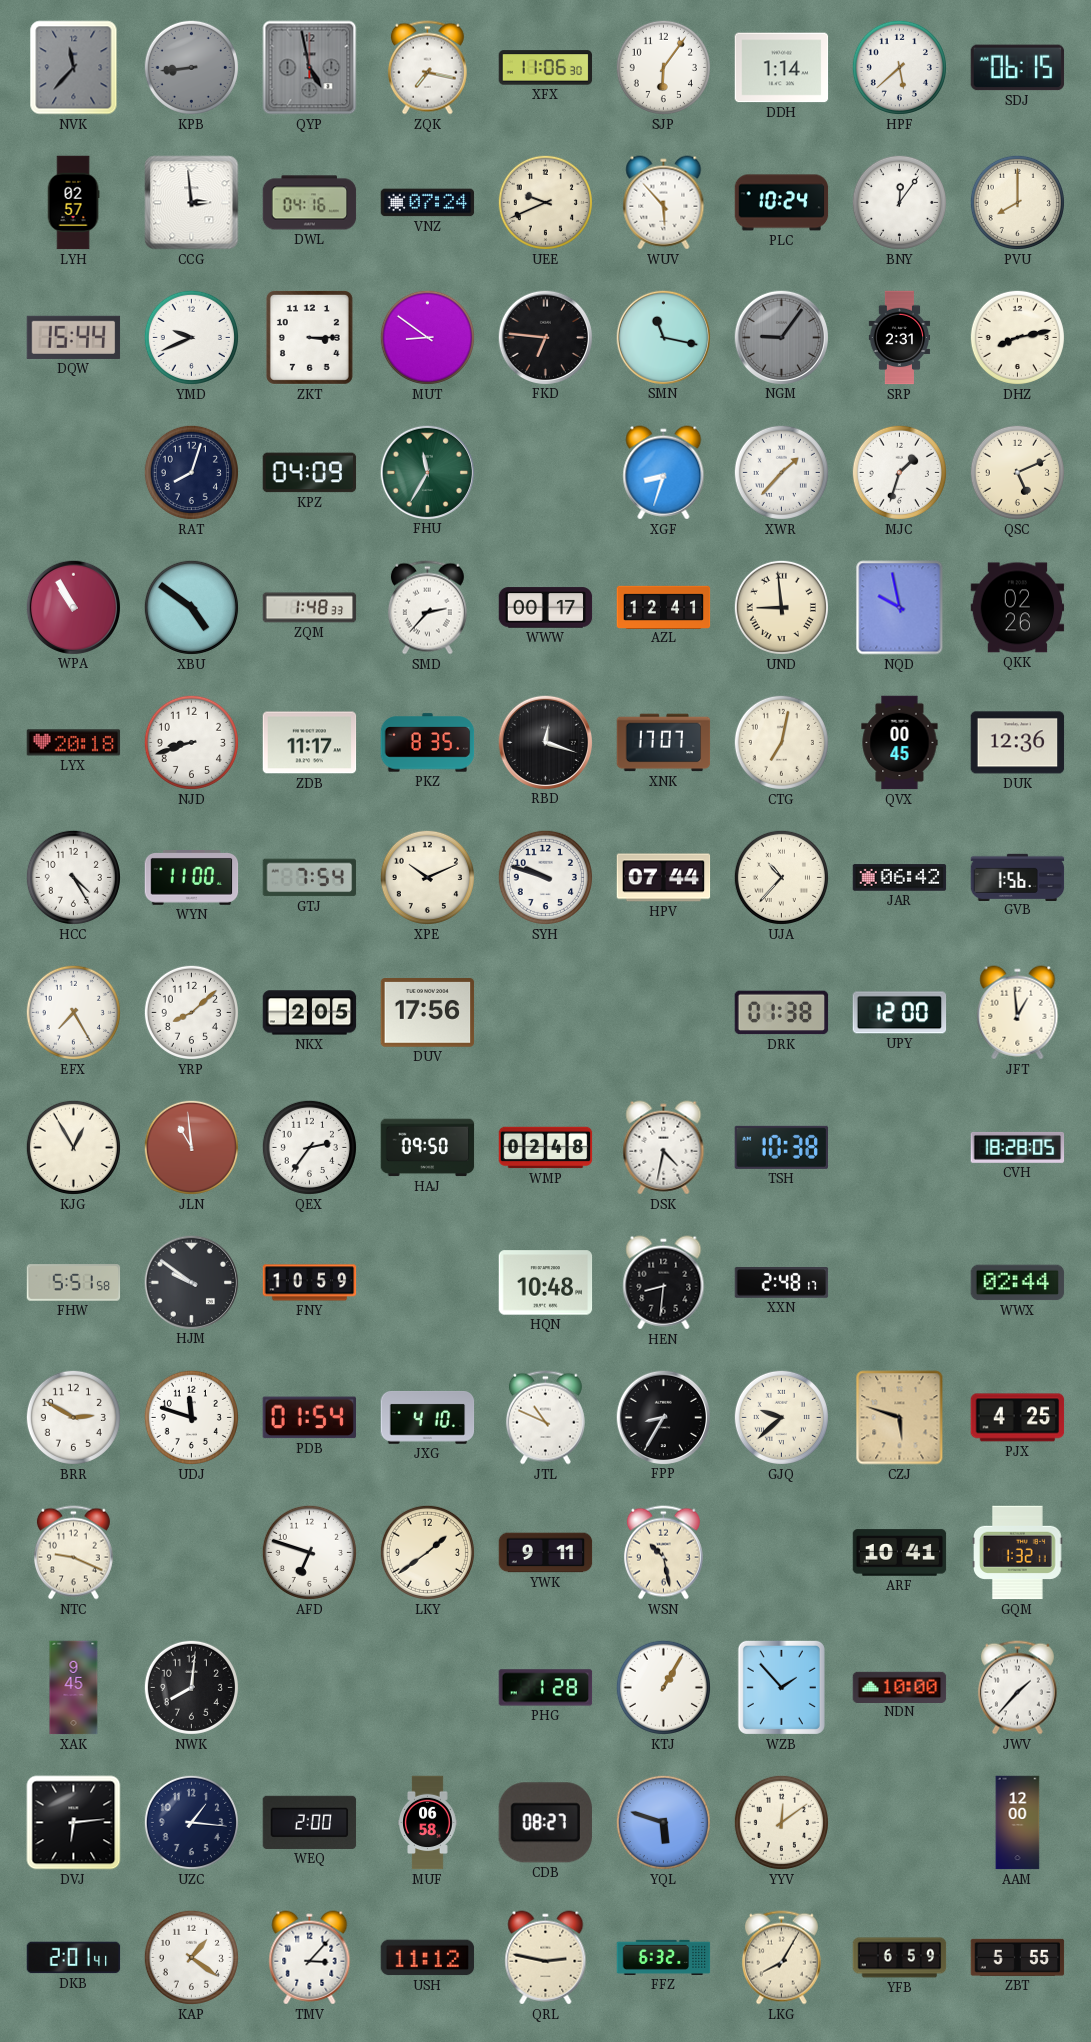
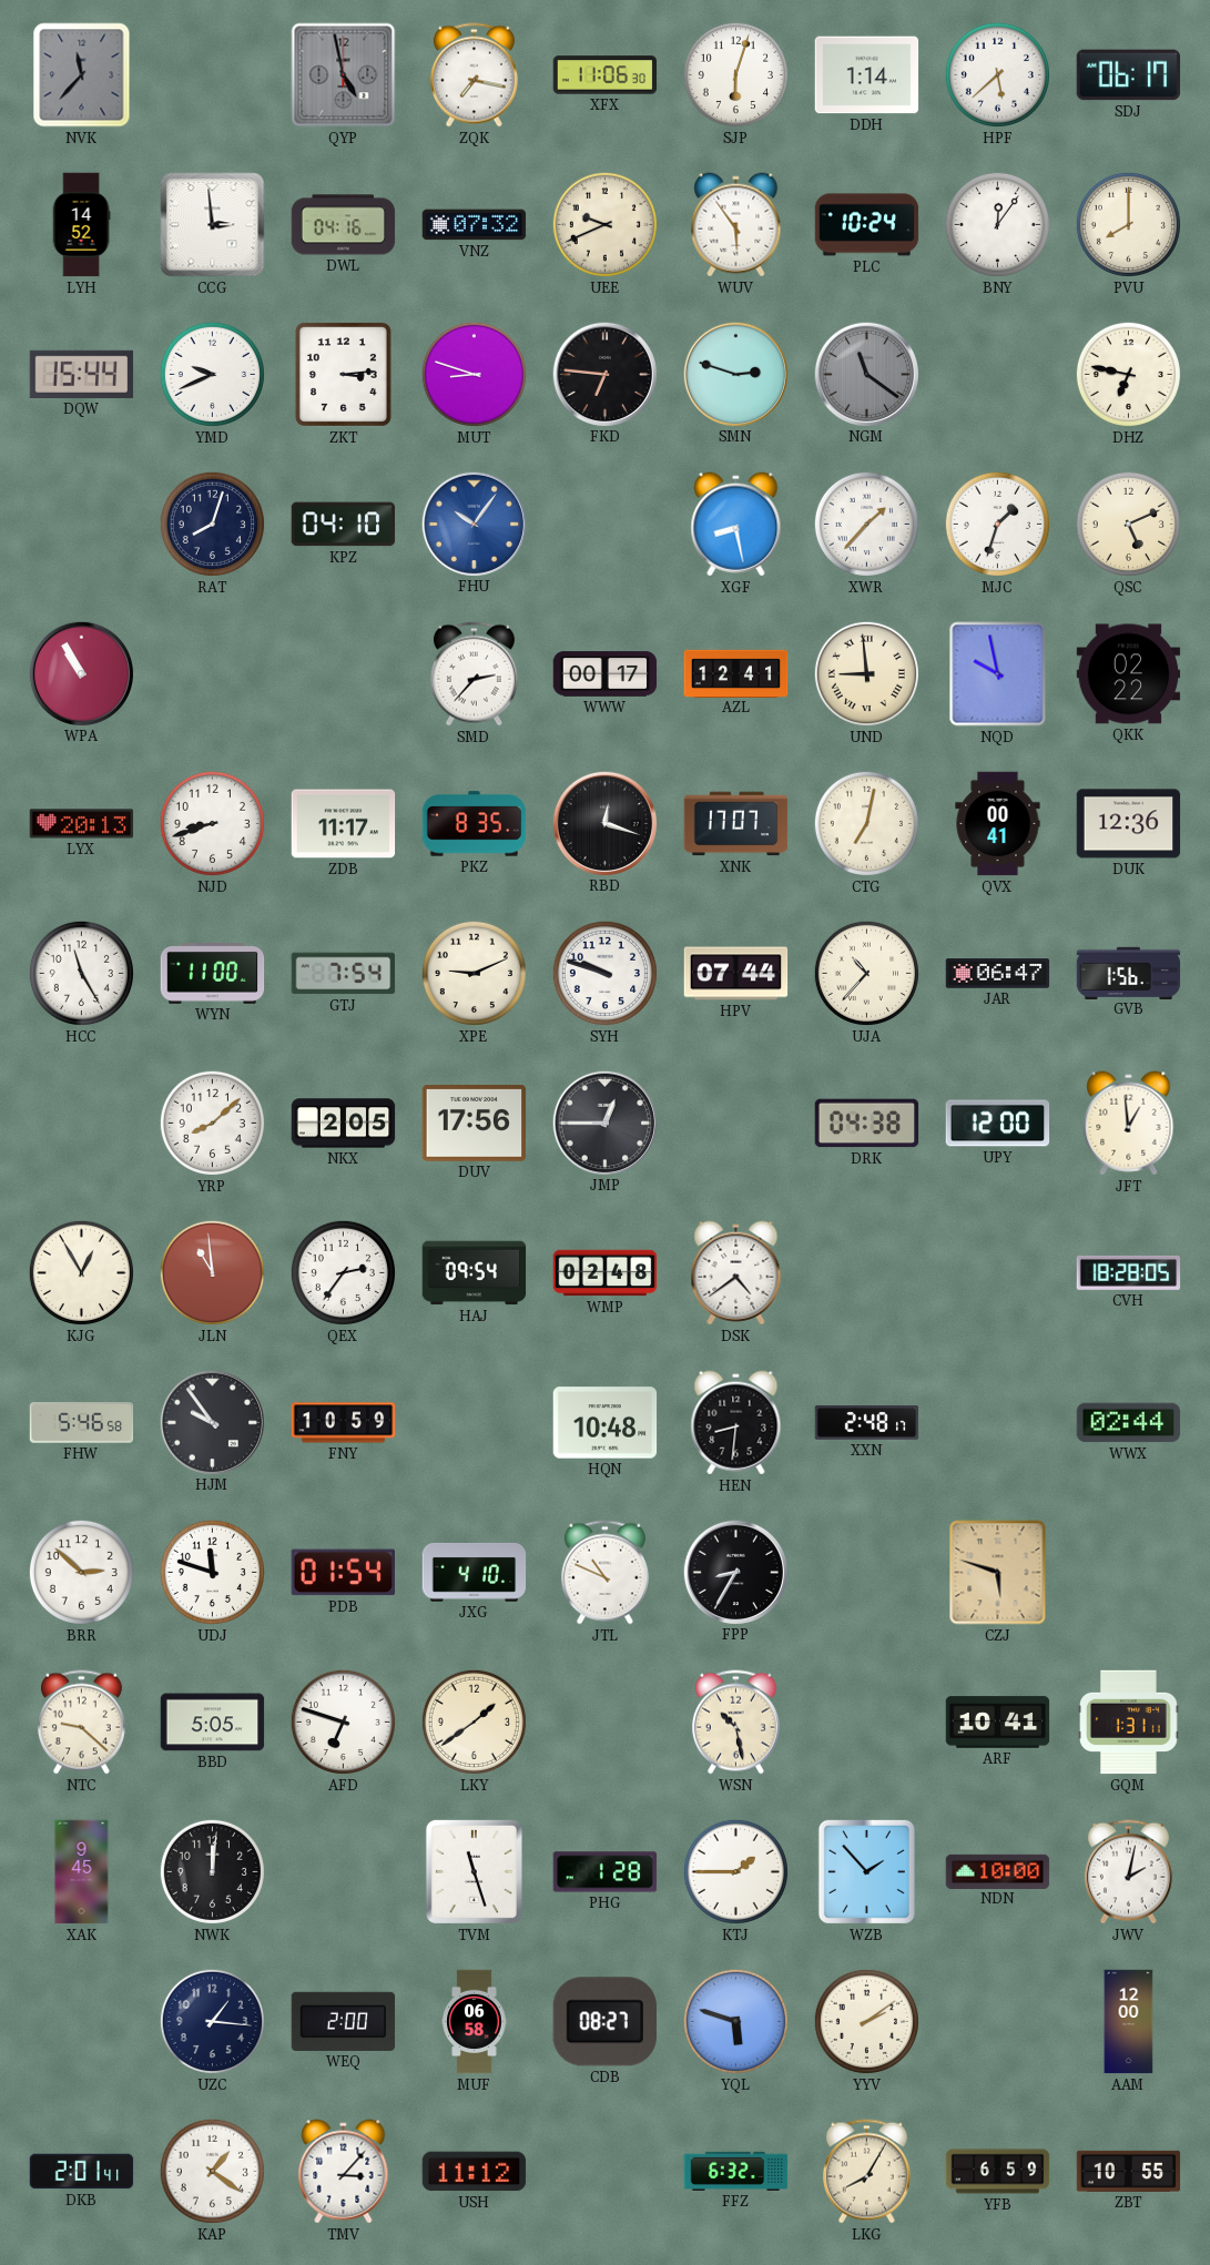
KPB: 8:44 -> none (191, 67)
SJP: 6:06 -> 6:03 (735, 74)
SDJ: 06:15 -> 06:17 (1129, 75)
LYH: 02:57 -> 14:52 (81, 225)
VNZ: 07:24 -> 07:32 (475, 225)
WUV: 5:53 -> 5:54 (736, 225)
ZKT: 3:15 -> 3:14 (343, 374)
MUT: 8:51 -> 8:48 (474, 374)
SMN: 11:17 -> 2:48 (735, 374)
NGM: 9:06 -> 11:21 (866, 374)
SRP: 2:31 -> none (900, 338)
DHZ: 8:13 -> 6:47 (1128, 374)
KPZ: 04:09 -> 04:10 (344, 525)
FHU: 11:35 -> 10:06 (474, 524)
FHU dial: green -> blue (474, 524)
XGF: 8:33 -> 8:28 (736, 525)
XBU: 4:51 -> none (191, 607)
ZQM: 1:48 -> none (310, 608)
QKK: 02:26 -> 02:22 (1129, 674)
LYX: 20:18 -> 20:13 (82, 824)
QVX: 00:45 -> 00:41 (998, 824)
HCC: 4:25 -> 11:25 (81, 973)
XPE: 10:11 -> 9:11 (474, 973)
JAR: 06:42 -> 06:47 (998, 974)
EFX: 7:25 -> none (73, 1012)
JMP: none -> 12:45 (604, 1123)
DRK: 01:38 -> 04:38 (867, 1124)
HAJ: 09:50 -> 09:54 (475, 1273)
DSK: 4:32 -> 4:39 (736, 1273)
TSH: 10:38 -> none (781, 1147)
FHW: 5:51 -> 5:46 (82, 1423)
HJM: 9:51 -> 9:54 (212, 1422)
BRR: 2:50 -> 2:52 (81, 1572)
GJQ: 9:38 -> none (781, 1417)
PJX: 4:25 -> none (1018, 1418)
NTC: 9:19 -> 9:22 (81, 1723)
BBD: none -> 5:05 (213, 1723)
YWK: 9:11 -> none (546, 1553)
GQM: 1:32 -> 1:31 (1129, 1723)
NWK: 8:01 -> 12:01 (212, 1871)
TVM: none -> 11:27 (474, 1871)
KTJ: 1:05 -> 1:45 (735, 1871)
JWV: 1:37 -> 2:02 (1128, 1872)
DVJ: 6:14 -> none (74, 1823)
YYV: 12:09 -> 2:09 (866, 2021)
QRL: 2:47 -> none (546, 1958)
ZBT: 5:55 -> 10:55 (1129, 2171)
